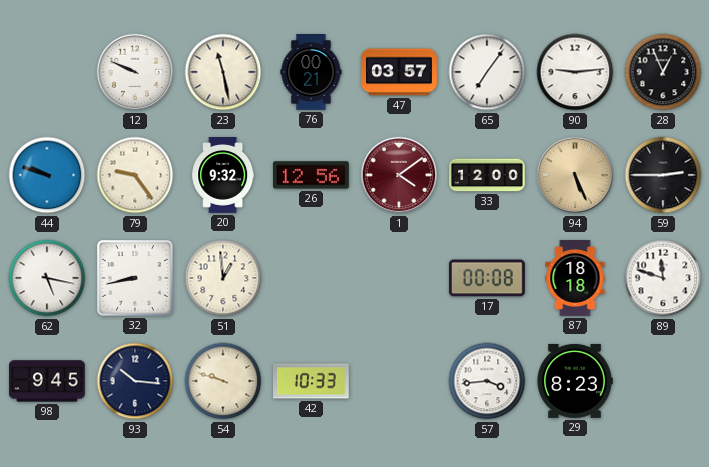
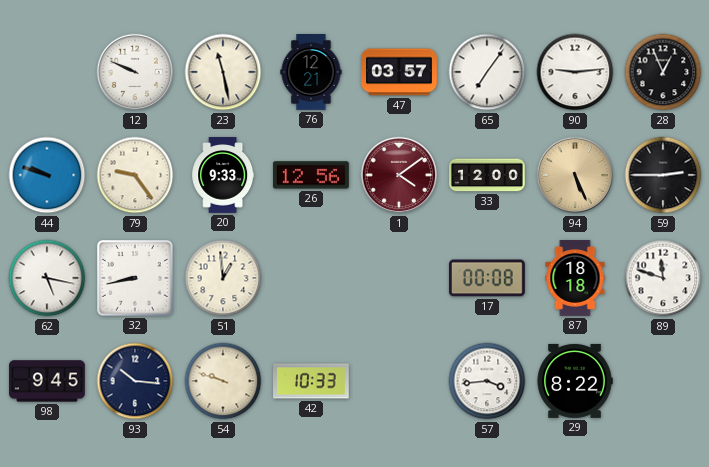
76: 00:21 -> 12:21 (311, 73)
20: 9:32 -> 9:33 (223, 175)
29: 8:23 -> 8:22 (575, 381)
